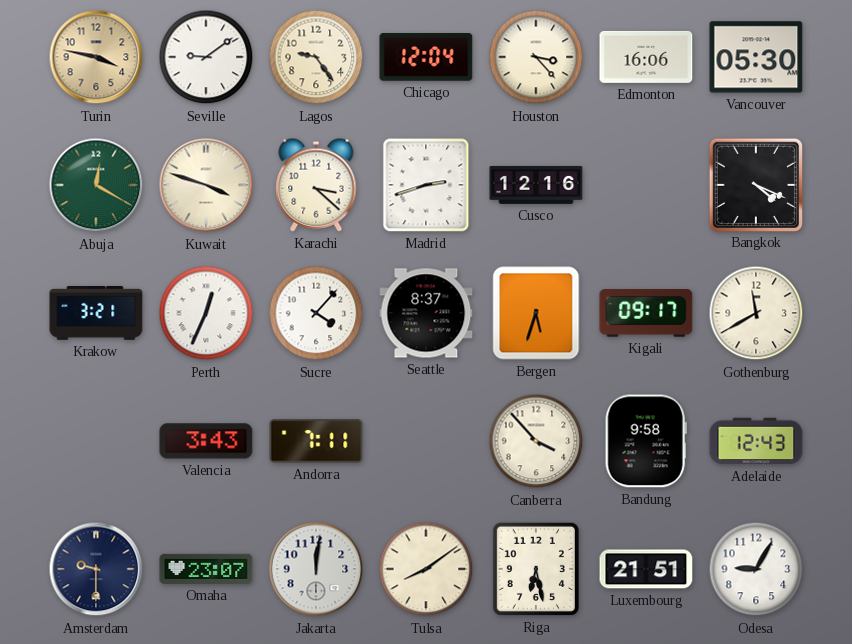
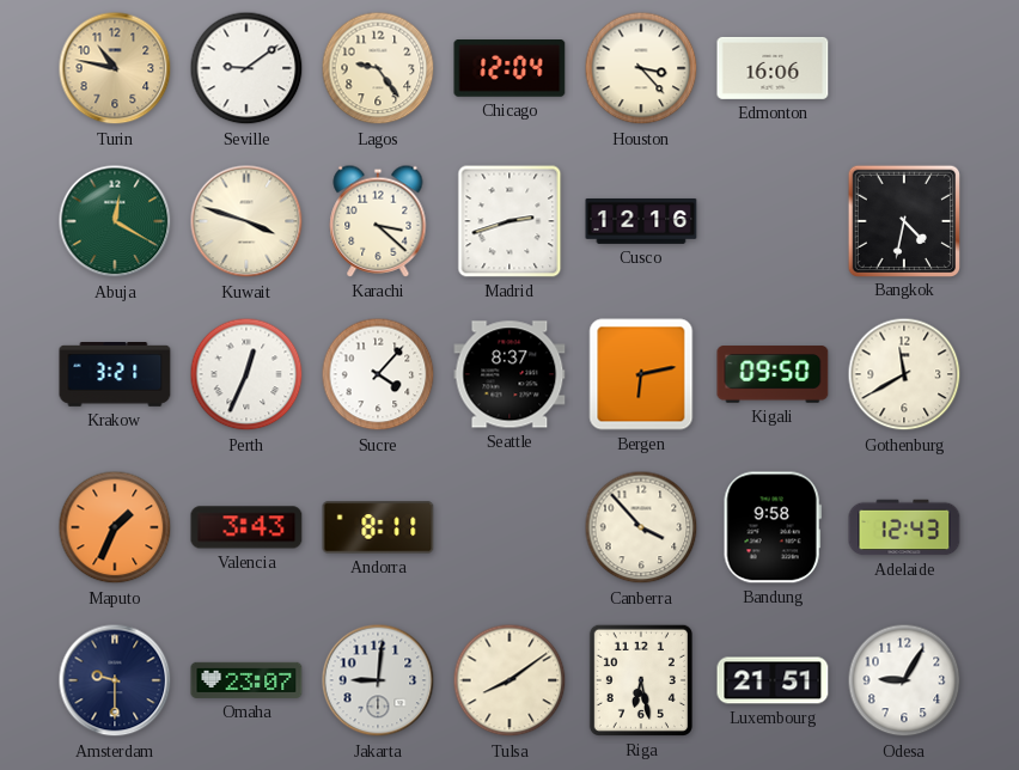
Turin: 3:47 -> 10:47 (115, 68)
Vancouver: 05:30 -> none (756, 57)
Bangkok: 4:19 -> 4:32 (903, 220)
Bergen: 5:33 -> 6:13 (641, 374)
Kigali: 09:17 -> 09:50 (773, 374)
Maputo: none -> 1:34 (115, 527)
Andorra: 7:11 -> 8:11 (378, 527)
Jakarta: 12:01 -> 9:01 (378, 680)
